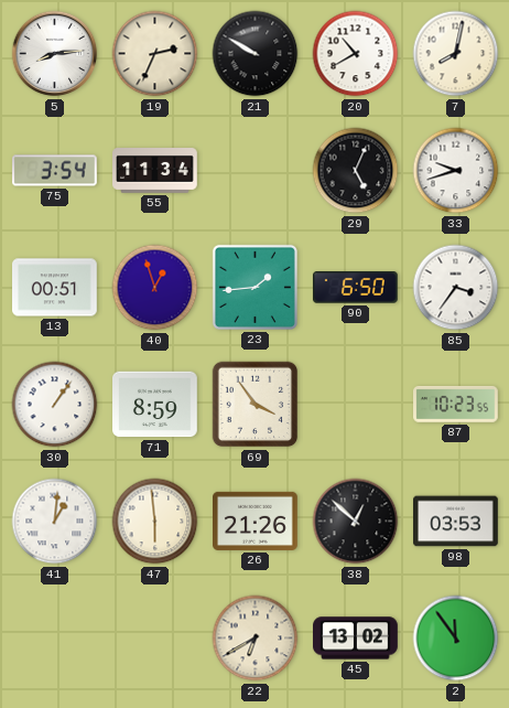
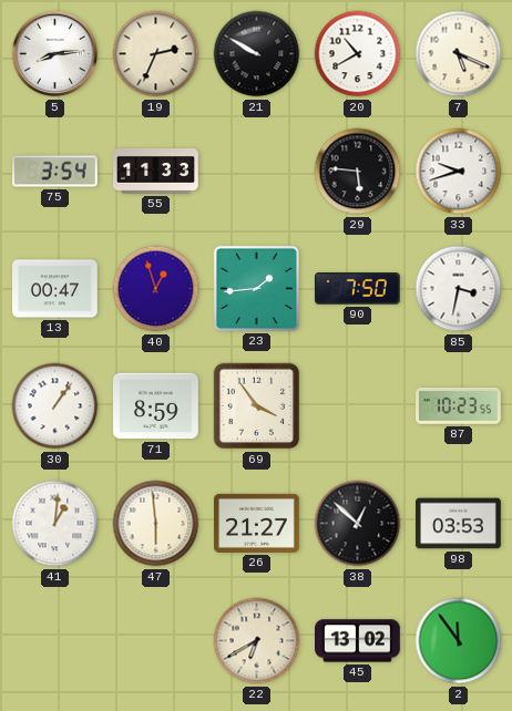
7: 8:02 -> 5:19 (459, 54)
55: 11:34 -> 11:33 (156, 172)
29: 5:04 -> 5:46 (358, 172)
13: 00:51 -> 00:47 (55, 289)
90: 6:50 -> 7:50 (357, 289)
85: 3:36 -> 3:32 (459, 289)
26: 21:26 -> 21:27 (257, 523)
